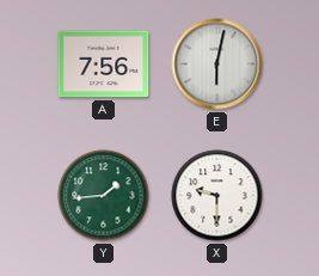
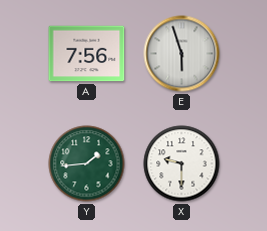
E: 6:02 -> 5:57 (182, 54)
